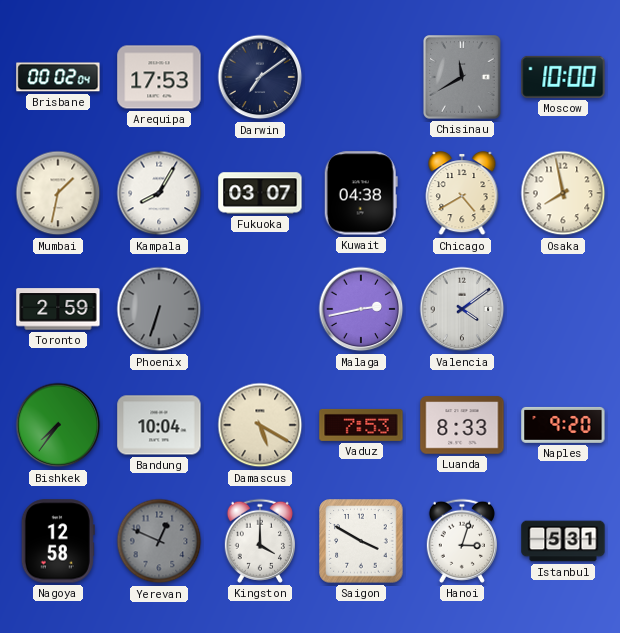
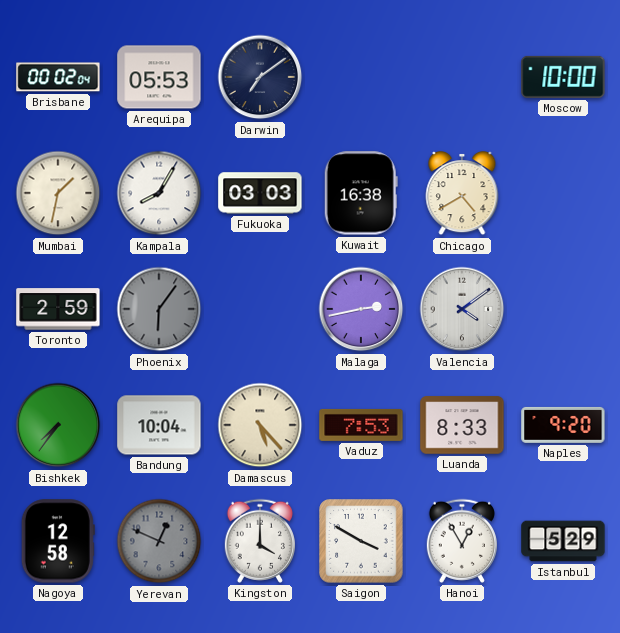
Arequipa: 17:53 -> 05:53 (159, 77)
Chisinau: 11:40 -> none (463, 78)
Fukuoka: 03:07 -> 03:03 (260, 193)
Kuwait: 04:38 -> 16:38 (361, 193)
Osaka: 7:58 -> none (563, 193)
Phoenix: 6:33 -> 6:06 (159, 309)
Damascus: 5:20 -> 5:23 (260, 425)
Hanoi: 3:03 -> 12:55 (462, 541)
Istanbul: 5:31 -> 5:29 (563, 541)
